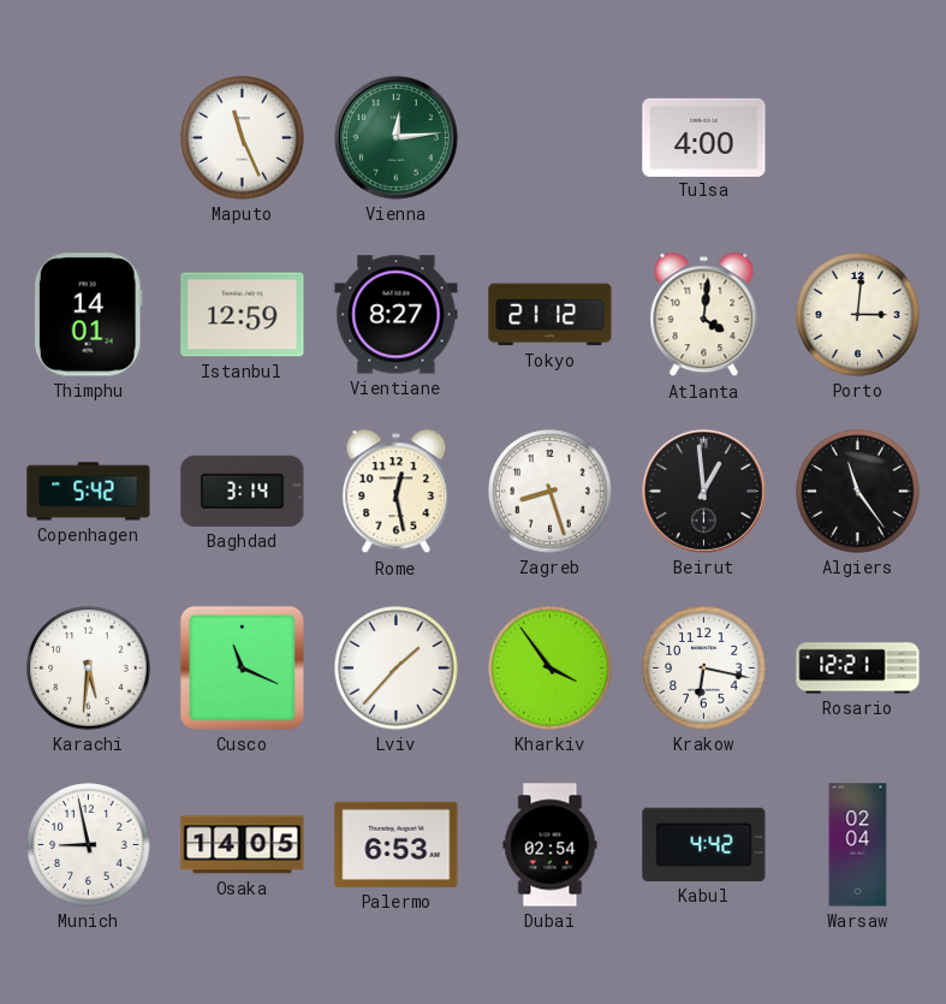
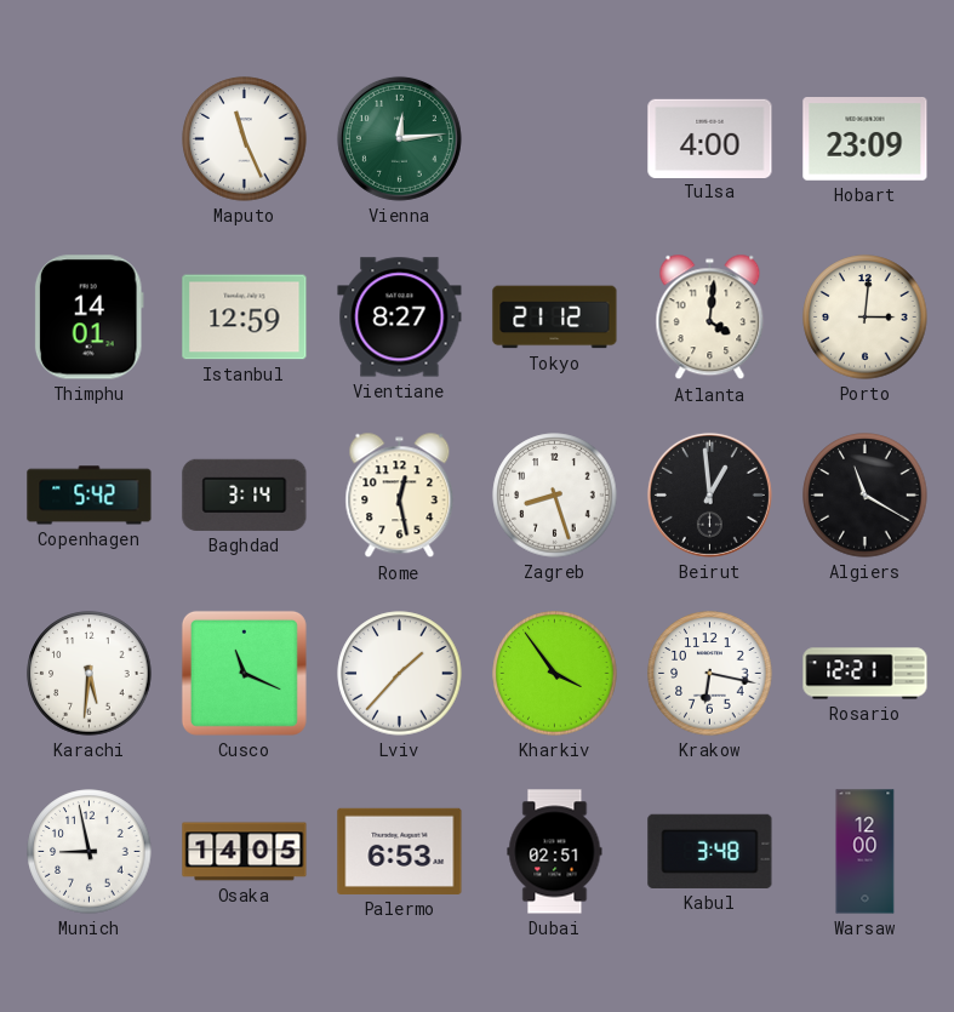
Hobart: none -> 23:09 (866, 139)
Algiers: 11:24 -> 11:20 (866, 496)
Dubai: 02:54 -> 02:51 (555, 852)
Kabul: 4:42 -> 3:48 (710, 851)
Warsaw: 02:04 -> 12:00 (866, 852)
